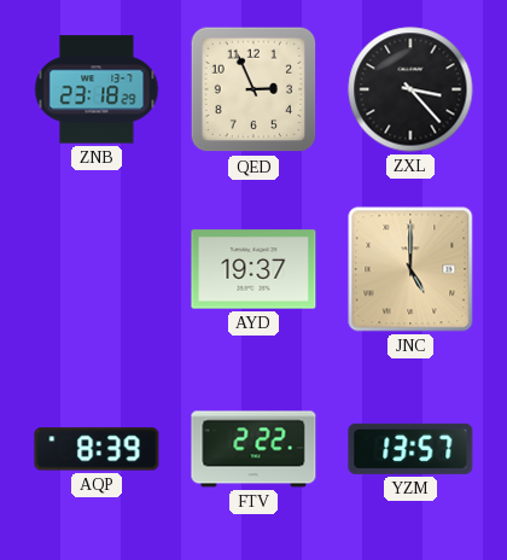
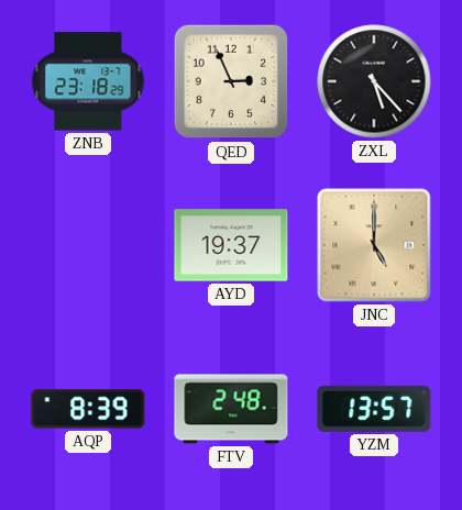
ZXL: 3:23 -> 5:23 (374, 81)
FTV: 2:22 -> 2:48 (231, 409)
